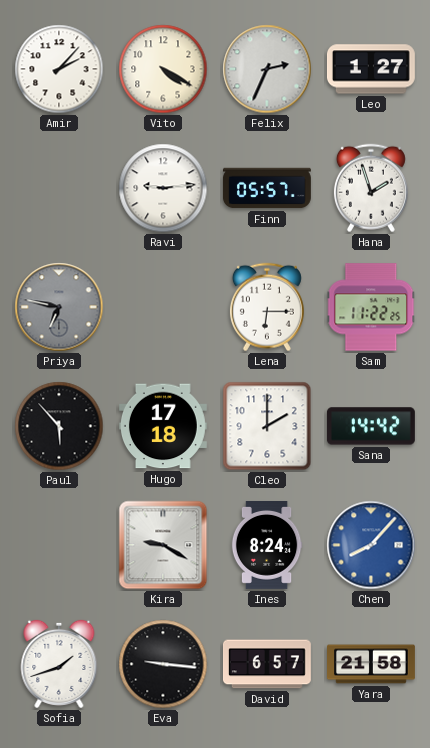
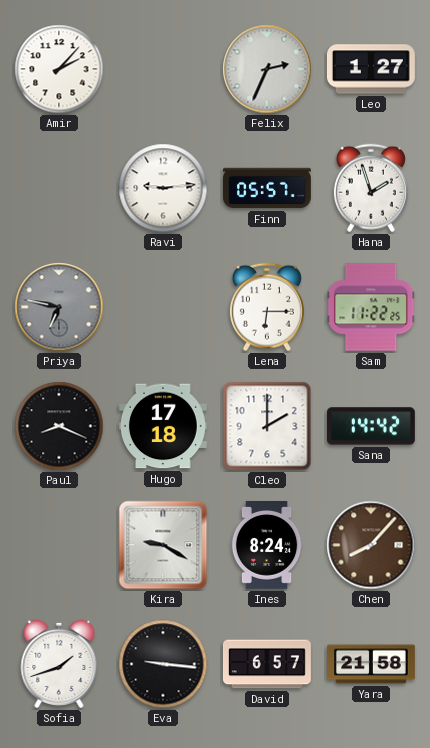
Vito: 4:20 -> none (163, 69)
Paul: 5:53 -> 8:19 (59, 426)
Chen dial: blue -> brown (371, 545)
